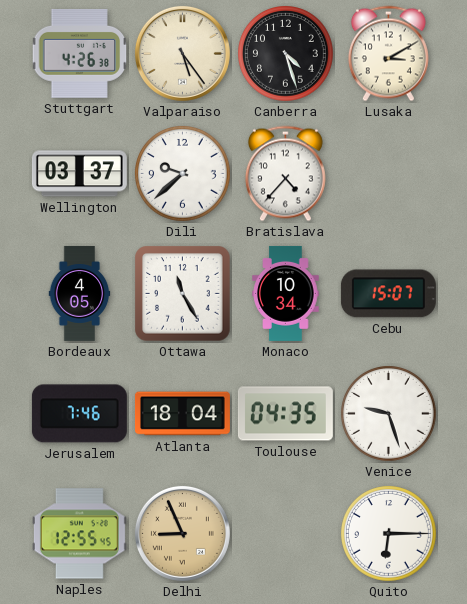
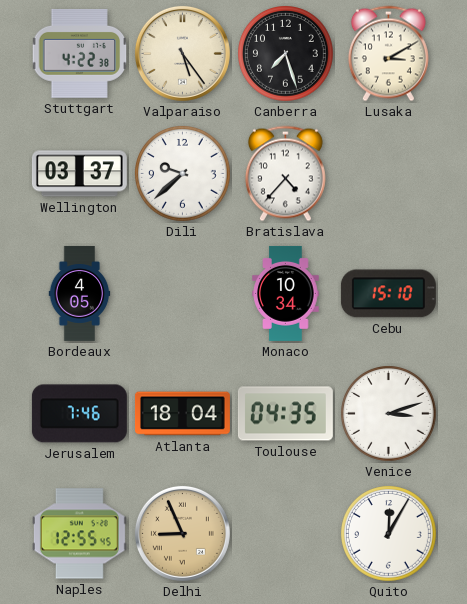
Stuttgart: 4:26 -> 4:22 (80, 54)
Canberra: 4:27 -> 7:27 (286, 54)
Ottawa: 11:25 -> none (183, 294)
Cebu: 15:07 -> 15:10 (388, 294)
Venice: 9:27 -> 3:12 (389, 414)
Quito: 6:15 -> 12:05 (389, 534)
